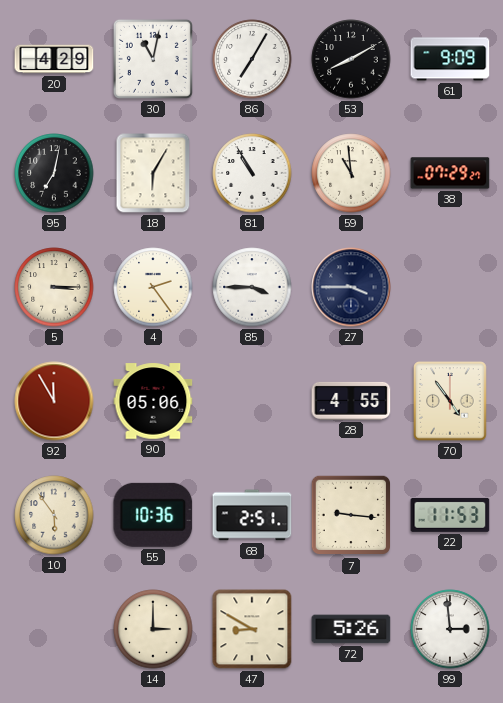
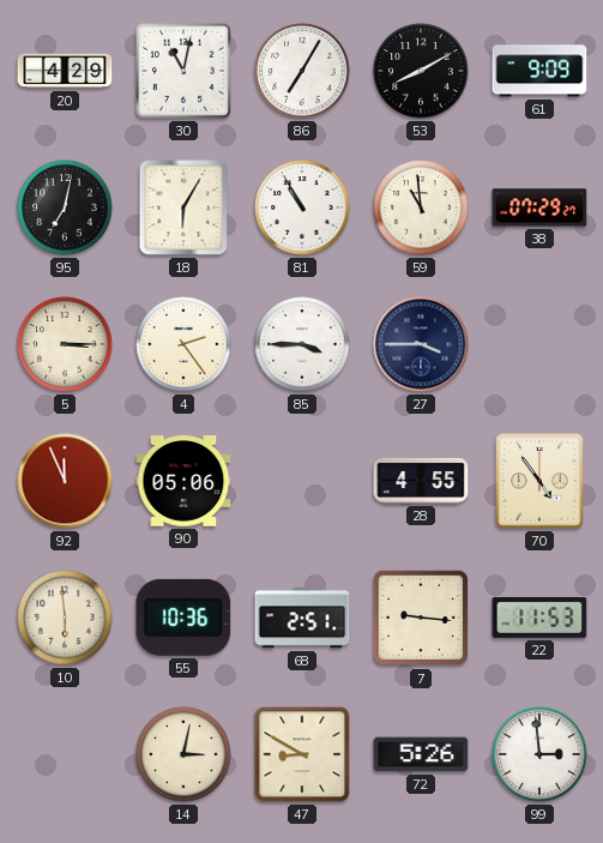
92: 11:55 -> 11:56 (65, 481)
10: 5:54 -> 5:59 (65, 618)
14: 3:00 -> 3:02 (183, 754)
